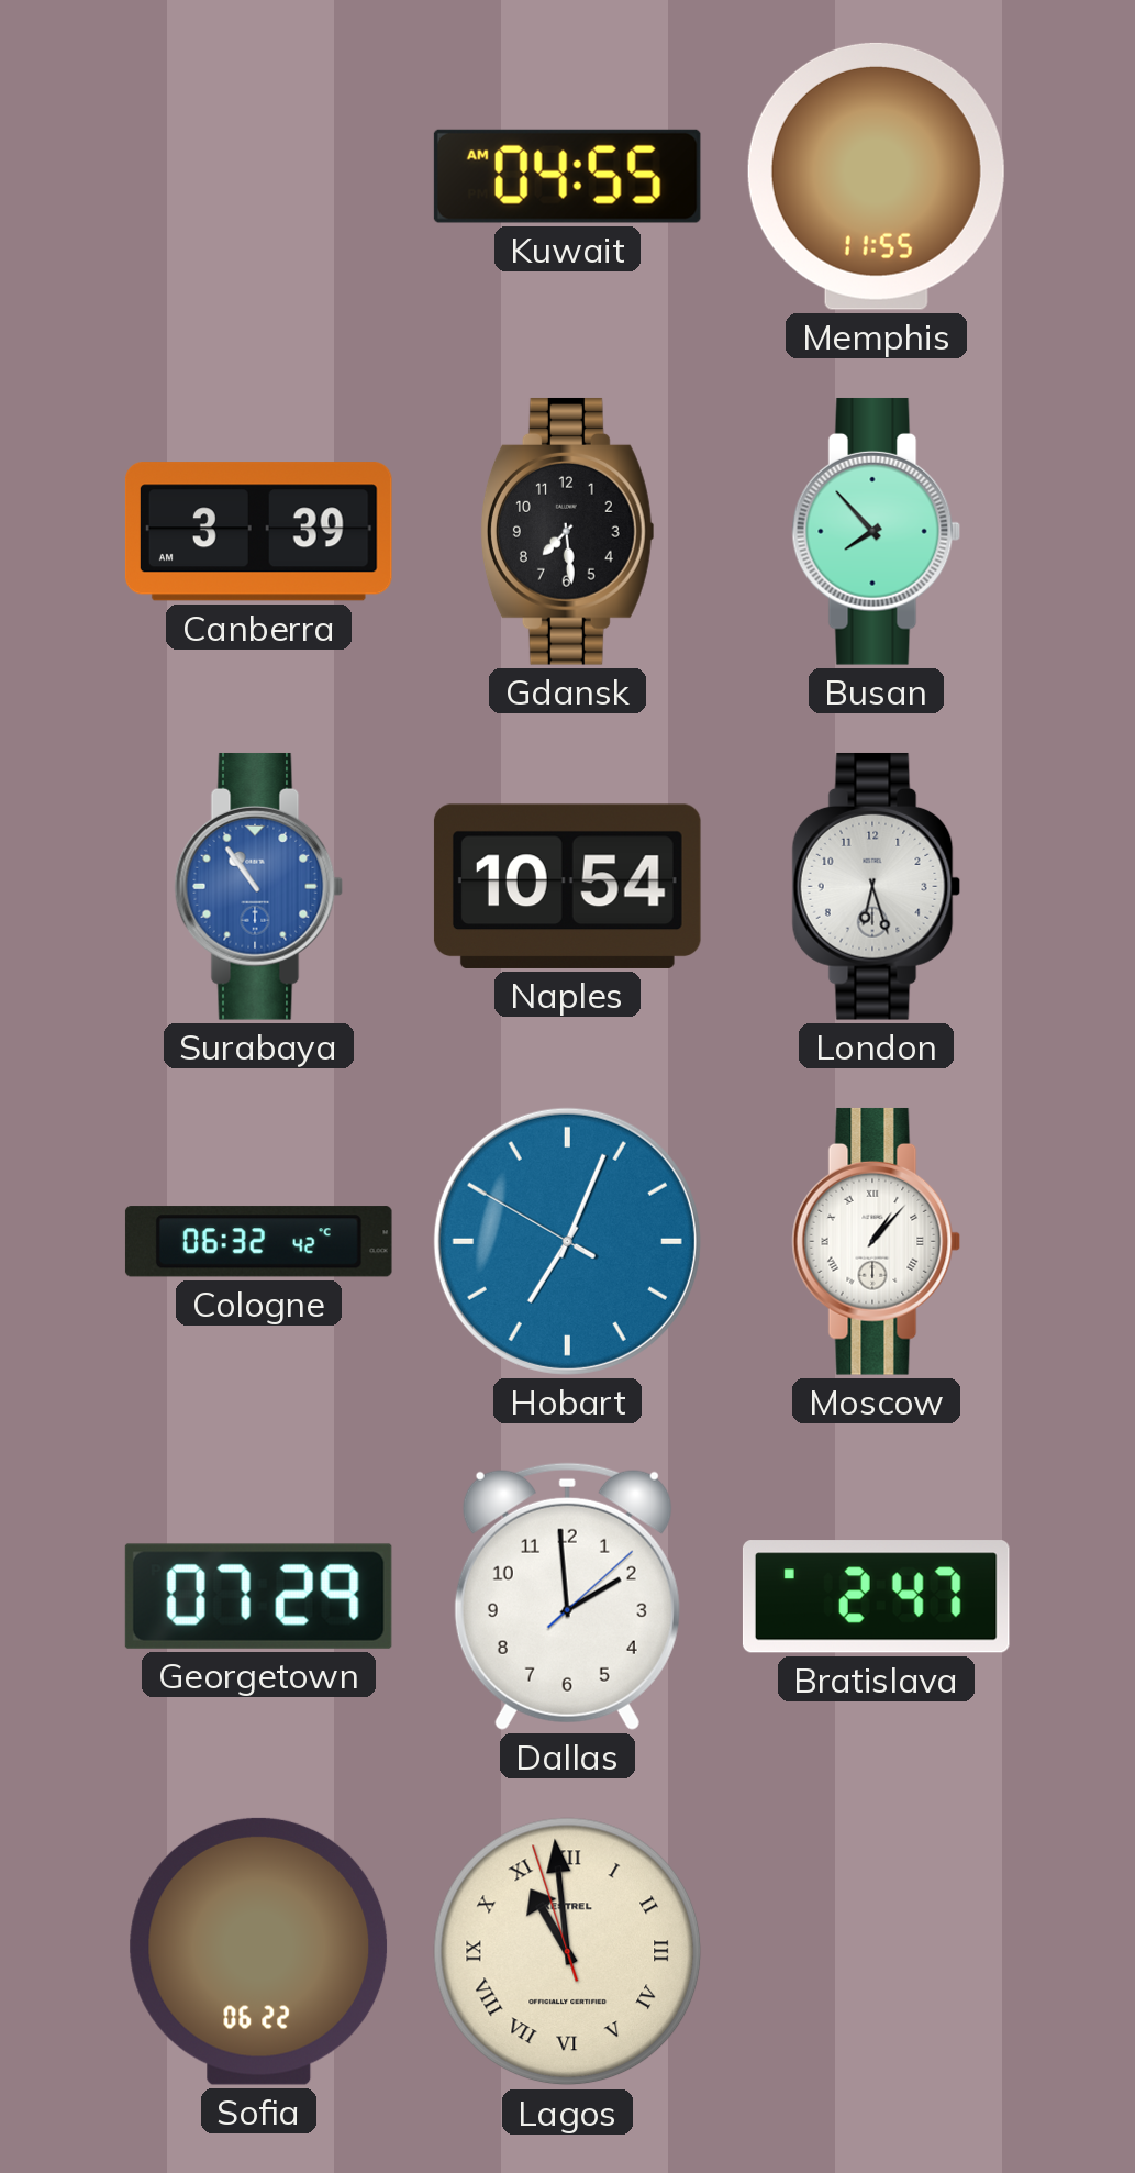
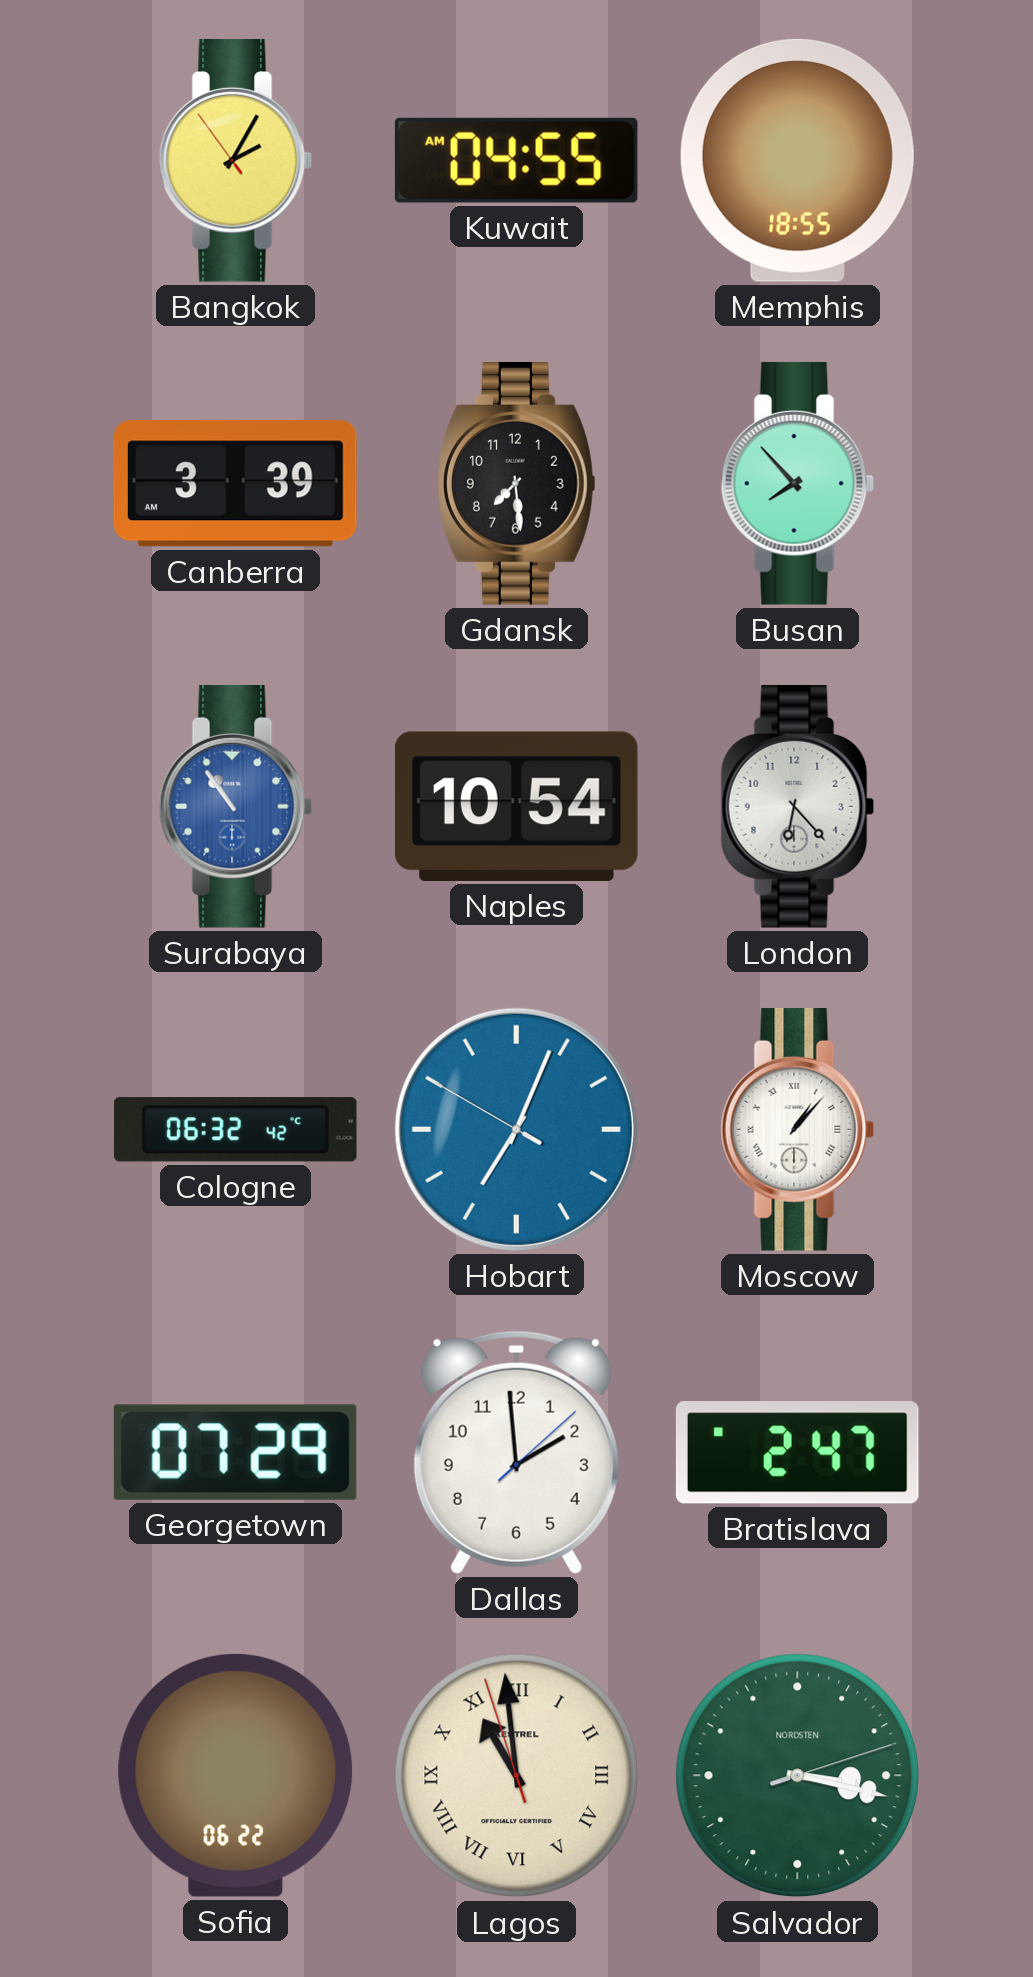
Bangkok: none -> 2:04 (236, 160)
Memphis: 11:55 -> 18:55 (797, 160)
London: 6:27 -> 6:23 (798, 806)
Salvador: none -> 3:17 (798, 1776)
